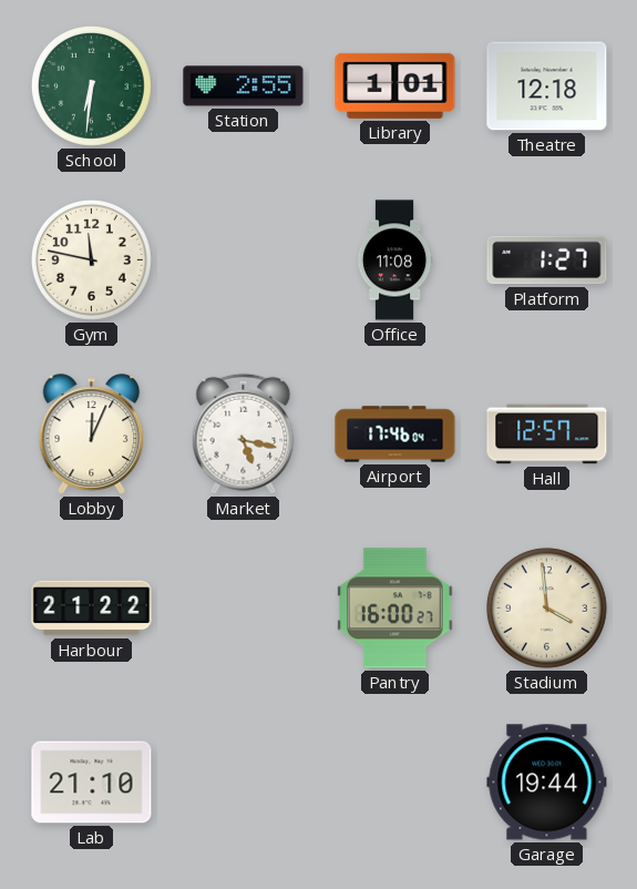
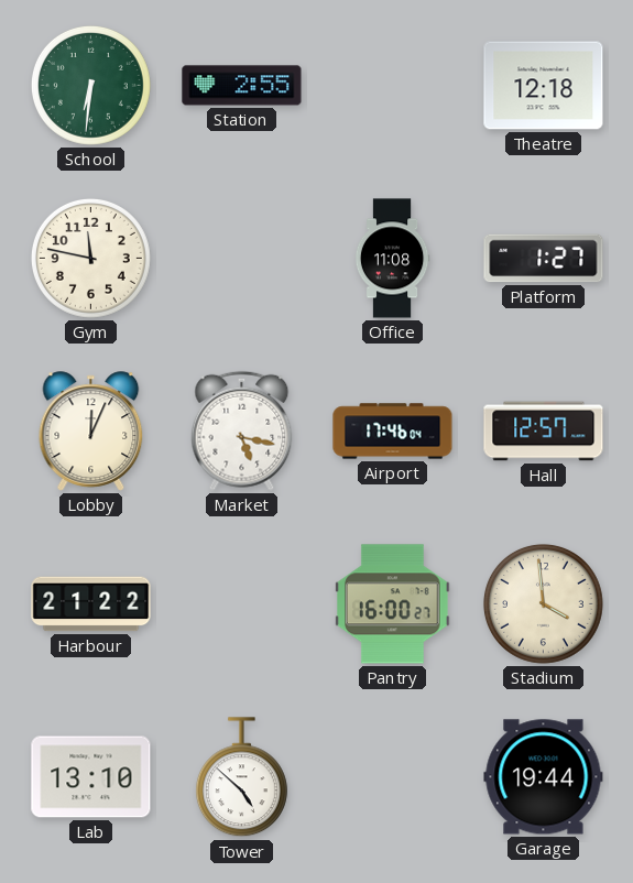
Library: 1:01 -> none (395, 85)
Lab: 21:10 -> 13:10 (91, 777)
Tower: none -> 4:52 (241, 777)
